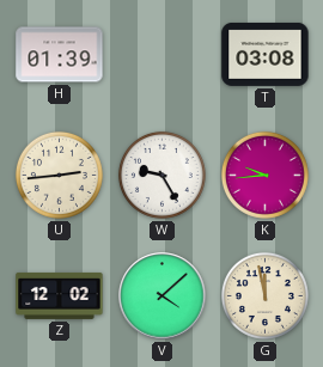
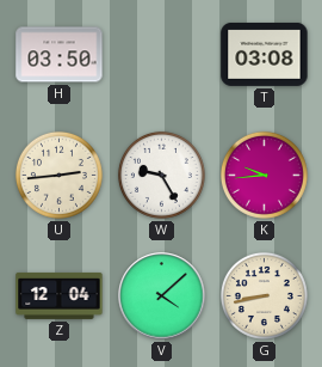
H: 01:39 -> 03:50 (60, 55)
Z: 12:02 -> 12:04 (60, 295)
G: 11:58 -> 8:43 (264, 295)
